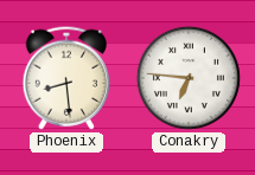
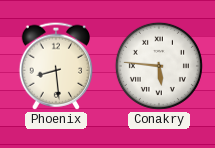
Conakry: 6:46 -> 5:46 (159, 66)
